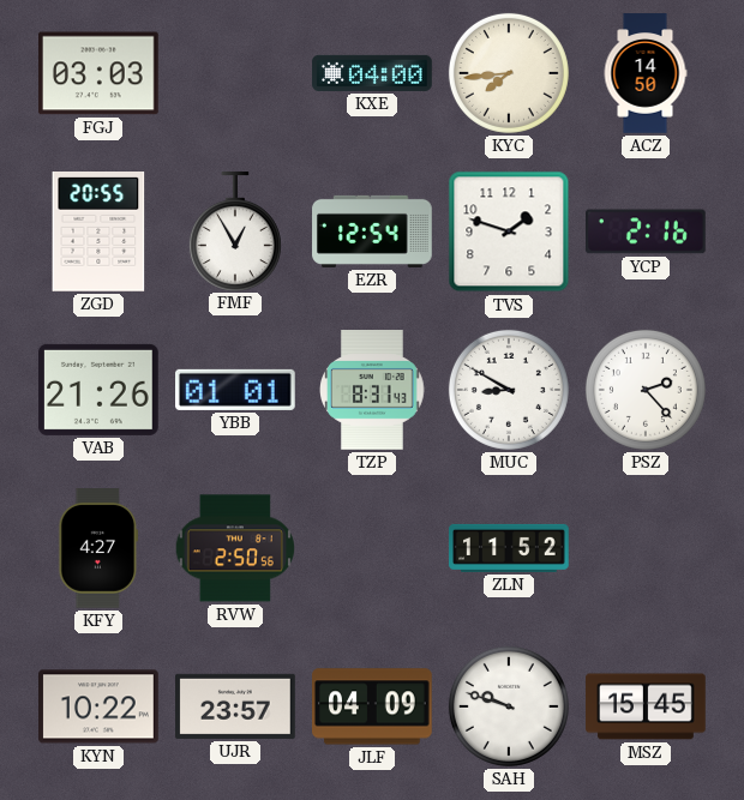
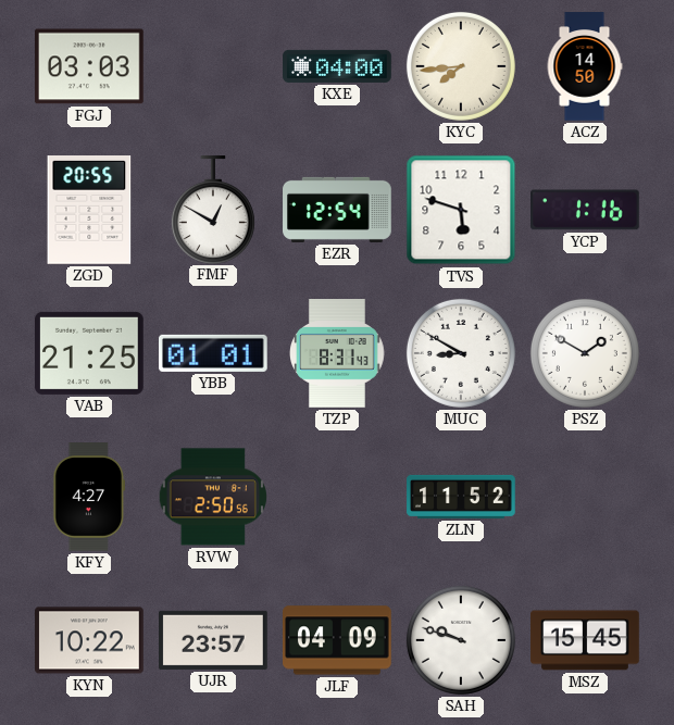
FMF: 12:55 -> 12:50 (213, 210)
TVS: 1:48 -> 5:48 (461, 210)
YCP: 2:16 -> 1:16 (586, 210)
VAB: 21:26 -> 21:25 (90, 353)
PSZ: 2:23 -> 1:50 (585, 353)
